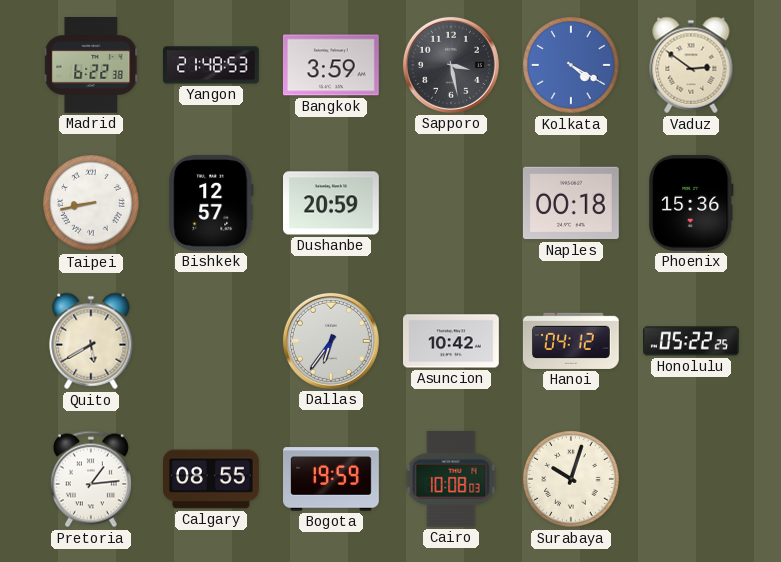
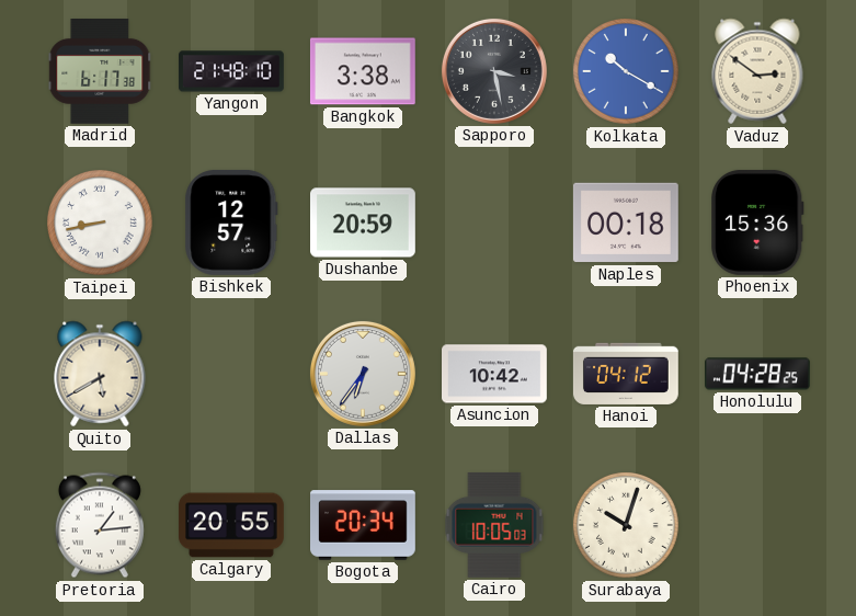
Madrid: 6:22 -> 6:17 (100, 72)
Yangon: 21:48:53 -> 21:48:10 (232, 71)
Bangkok: 3:59 -> 3:38 (363, 71)
Kolkata: 4:20 -> 10:20 (627, 72)
Honolulu: 05:22 -> 04:28 (758, 374)
Calgary: 08:55 -> 20:55 (232, 525)
Bogota: 19:59 -> 20:34 (364, 525)
Cairo: 10:08 -> 10:05 (494, 525)
